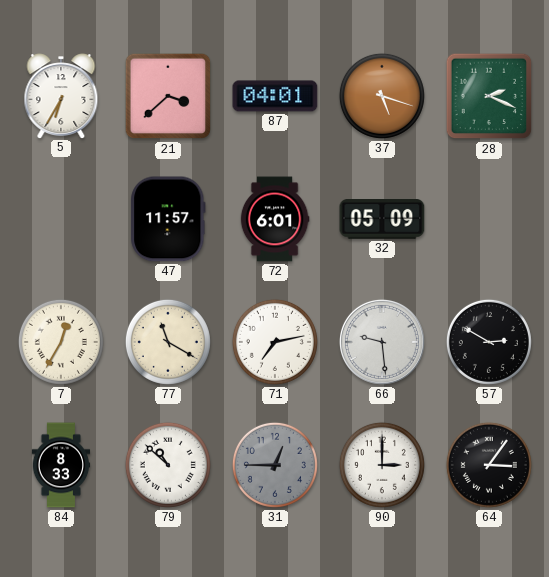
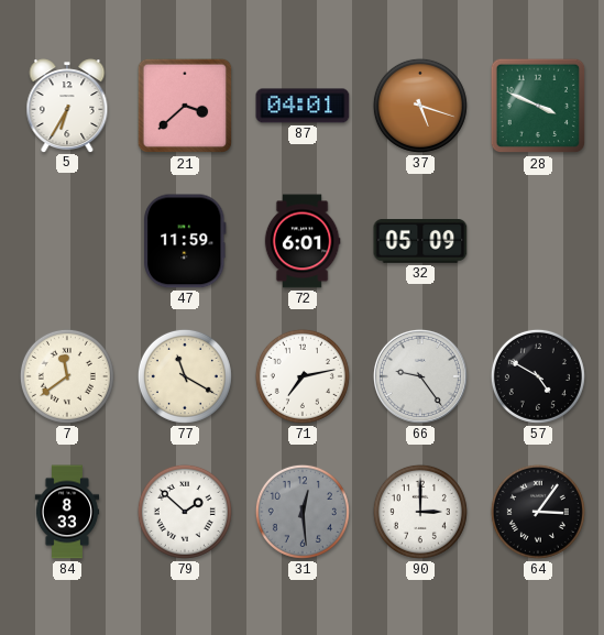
28: 2:19 -> 3:49 (538, 106)
47: 11:57 -> 11:59 (185, 241)
7: 12:35 -> 11:39 (67, 376)
66: 9:29 -> 9:24 (420, 376)
57: 2:50 -> 4:50 (538, 376)
79: 10:52 -> 1:52 (185, 512)
31: 12:45 -> 12:29 (303, 512)
